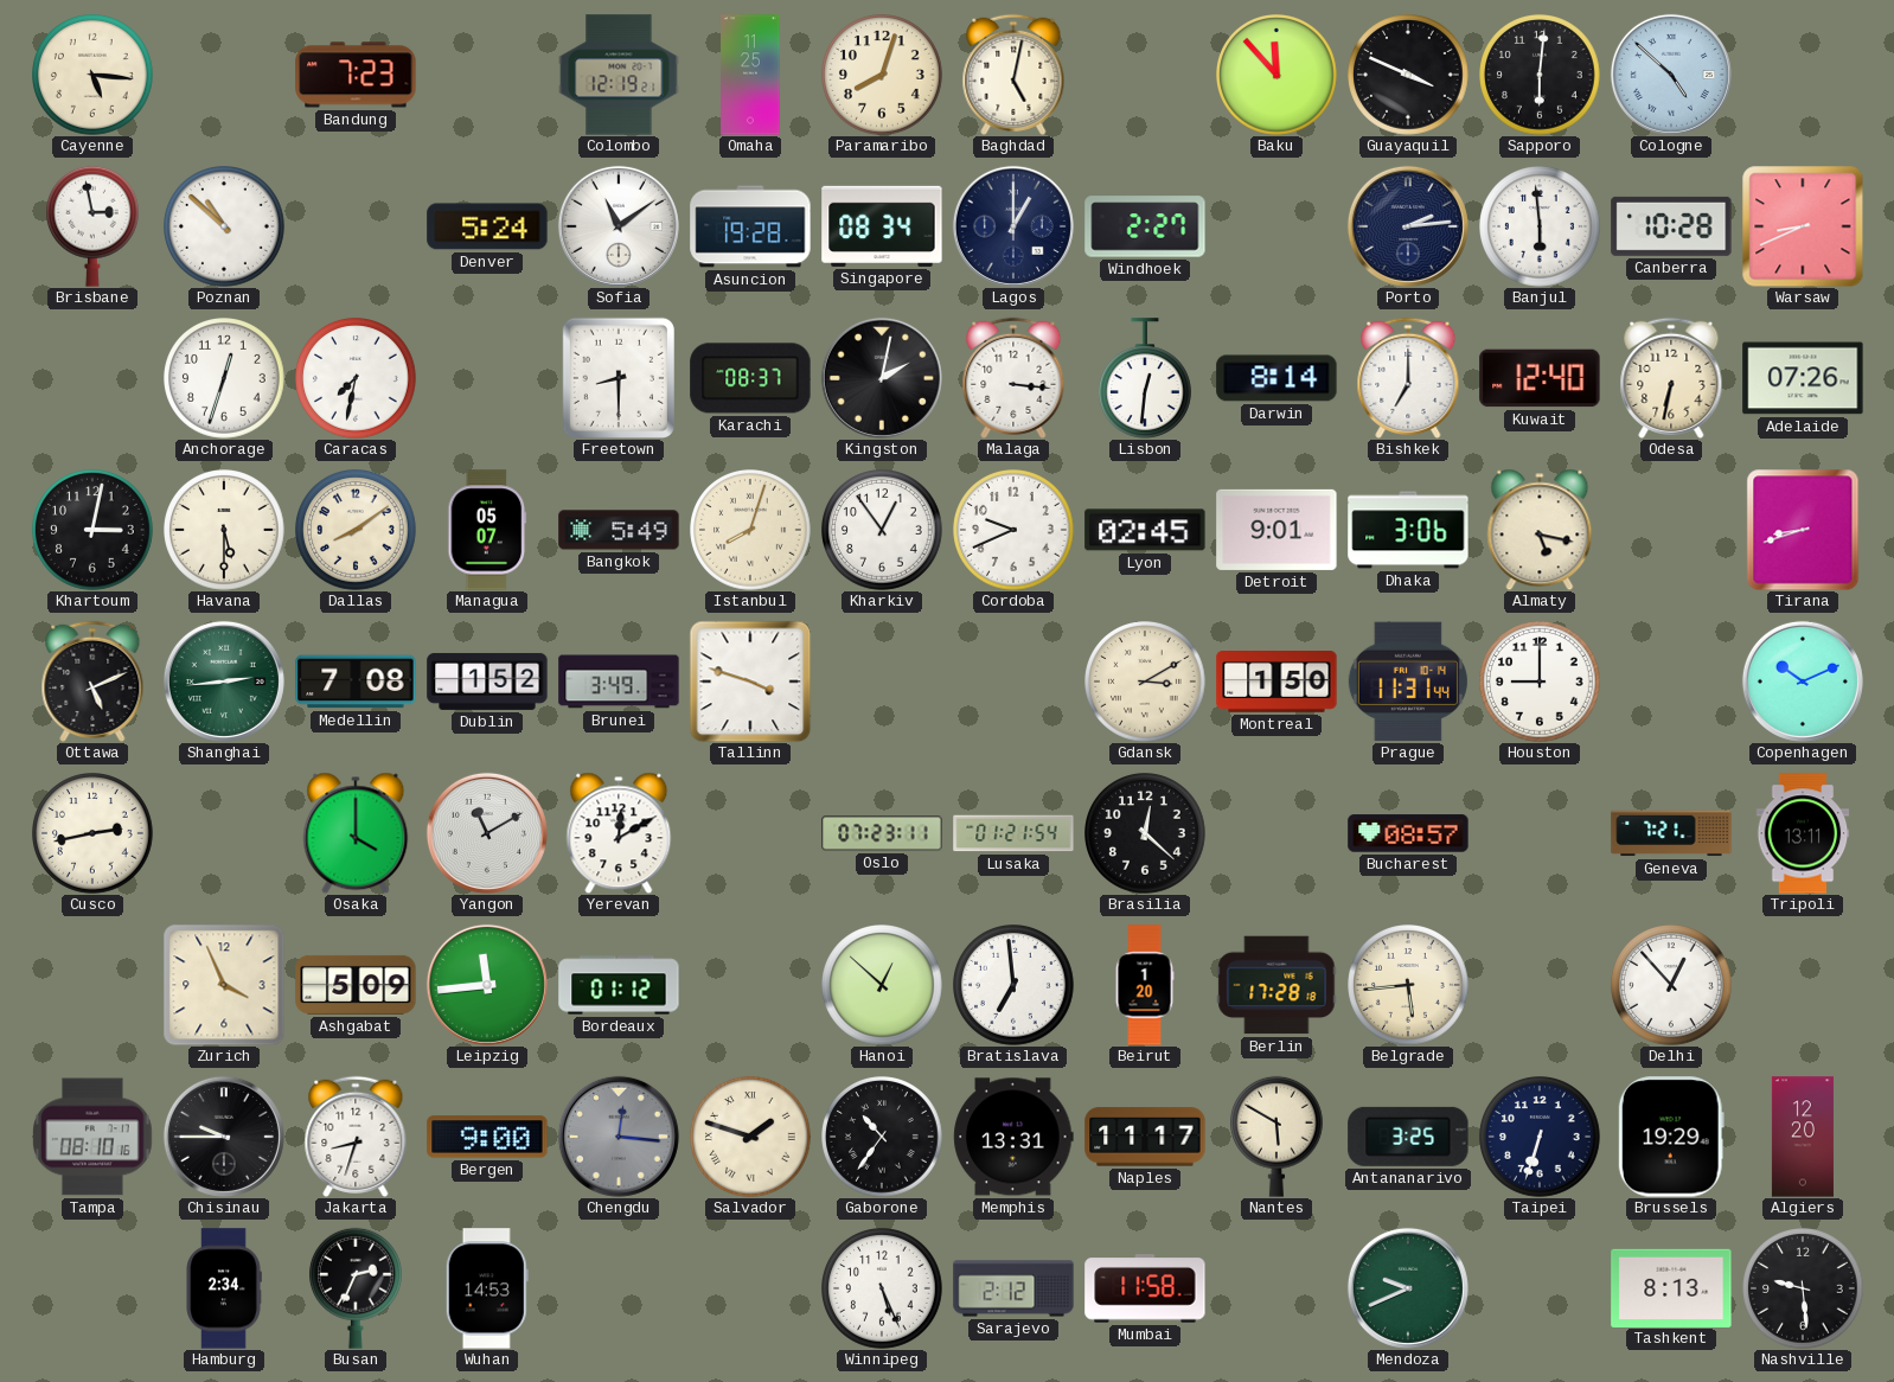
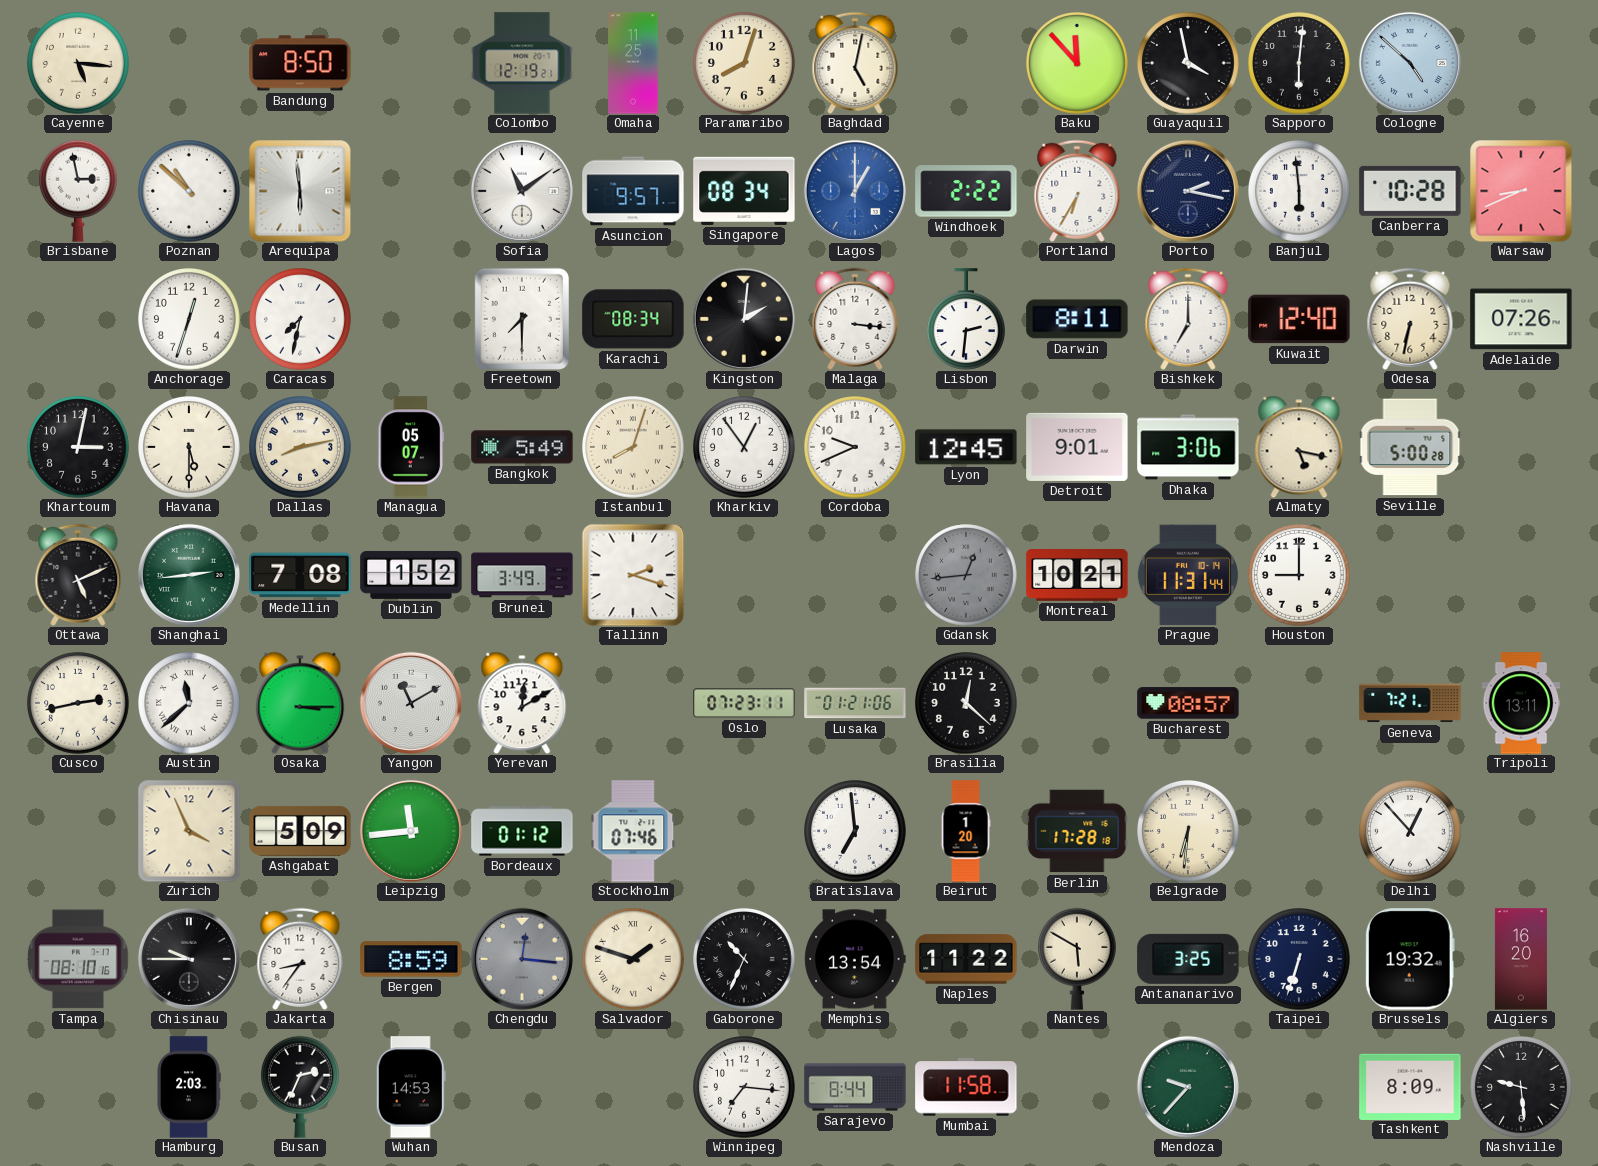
Bandung: 7:23 -> 8:50 (300, 63)
Guayaquil: 3:49 -> 3:58 (1189, 64)
Arequipa: none -> 5:59 (300, 191)
Denver: 5:24 -> none (487, 226)
Asuncion: 19:28 -> 9:57 (633, 191)
Lagos dial: navy -> blue (855, 191)
Windhoek: 2:27 -> 2:22 (966, 191)
Portland: none -> 6:35 (1077, 191)
Porto: 2:14 -> 2:17 (1188, 191)
Freetown: 8:30 -> 7:30 (522, 319)
Karachi: 08:37 -> 08:34 (633, 319)
Kingston: 2:02 -> 2:01 (744, 319)
Lisbon: 12:31 -> 2:31 (967, 319)
Darwin: 8:14 -> 8:11 (1077, 319)
Dallas: 8:09 -> 8:13 (301, 448)
Lyon: 02:45 -> 12:45 (966, 447)
Seville: none -> 5:00 (1410, 447)
Tirana: 8:42 -> none (1803, 530)
Tallinn: 3:48 -> 2:18 (633, 575)
Gdansk: 3:10 -> 12:44 (967, 576)
Gdansk dial: cream -> grey (967, 576)
Montreal: 1:50 -> 10:21 (1077, 576)
Copenhagen: 10:11 -> none (1803, 682)
Austin: none -> 11:38 (190, 704)
Osaka: 4:00 -> 3:15 (300, 703)
Lusaka: 01:21:54 -> 01:21:06 (855, 703)
Stockholm: none -> 07:46 (633, 831)
Hanoi: 12:52 -> none (883, 986)
Belgrade: 5:44 -> 6:31 (1189, 832)
Jakarta: 8:33 -> 8:36 (300, 959)
Bergen: 9:00 -> 8:59 (411, 959)
Gaborone: 10:36 -> 10:34 (745, 960)
Memphis: 13:31 -> 13:54 (855, 959)
Naples: 11:17 -> 11:22 (966, 959)
Brussels: 19:29 -> 19:32 (1410, 959)
Algiers: 12:20 -> 16:20 (1521, 959)
Hamburg: 2:34 -> 2:03 (189, 1087)
Winnipeg: 5:26 -> 7:16 (745, 1088)
Sarajevo: 2:12 -> 8:44 (855, 1087)
Mendoza: 9:41 -> 9:37 (1188, 1087)
Tashkent: 8:13 -> 8:09 (1410, 1086)
